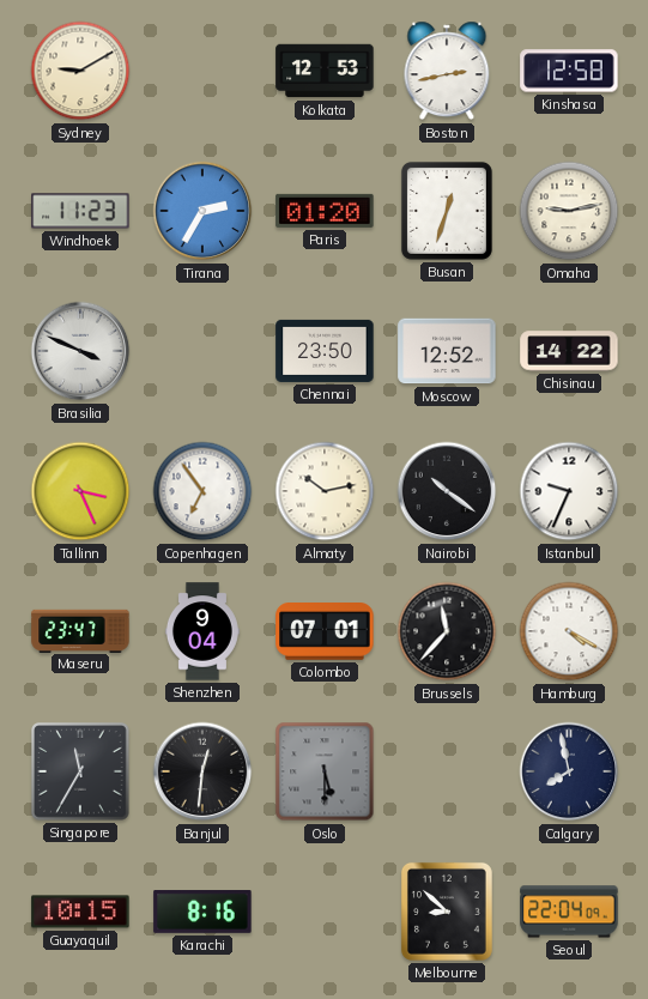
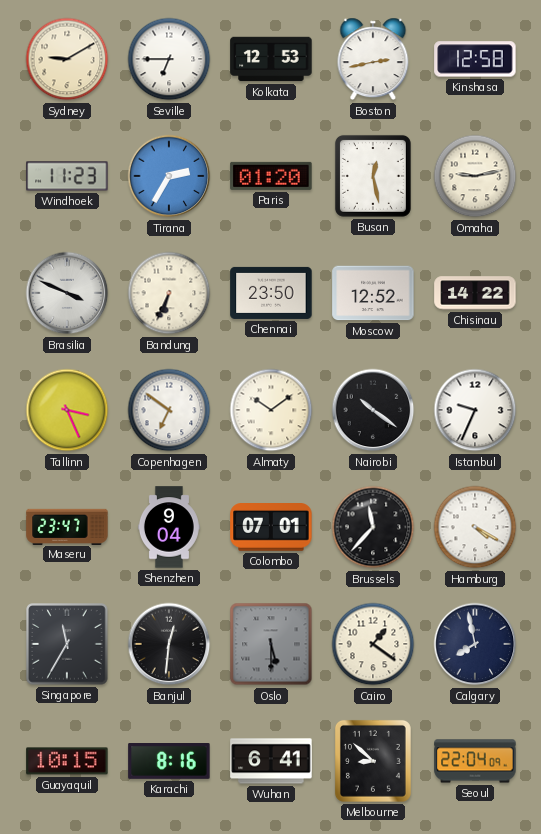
Seville: none -> 6:45 (169, 59)
Busan: 12:33 -> 12:28 (373, 176)
Bandung: none -> 6:34 (169, 293)
Copenhagen: 6:54 -> 6:51 (169, 410)
Almaty: 10:13 -> 10:09 (271, 410)
Cairo: none -> 1:21 (373, 644)
Wuhan: none -> 6:41 (271, 761)
